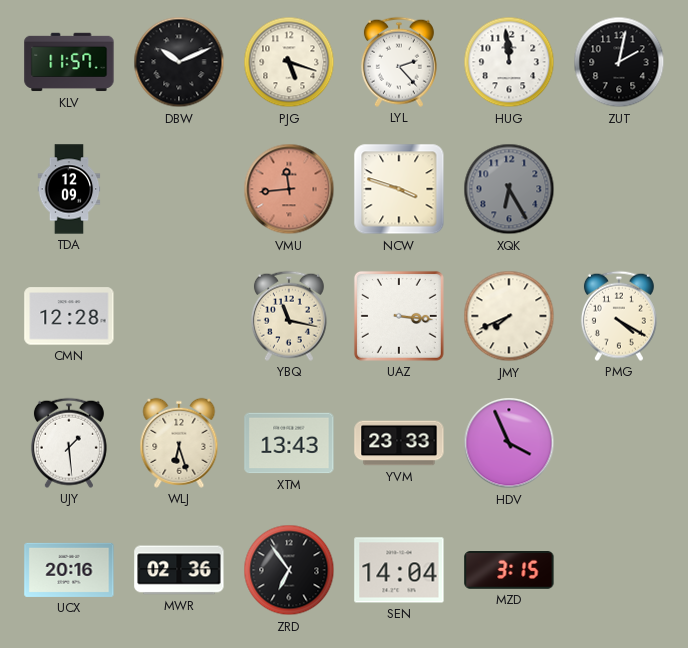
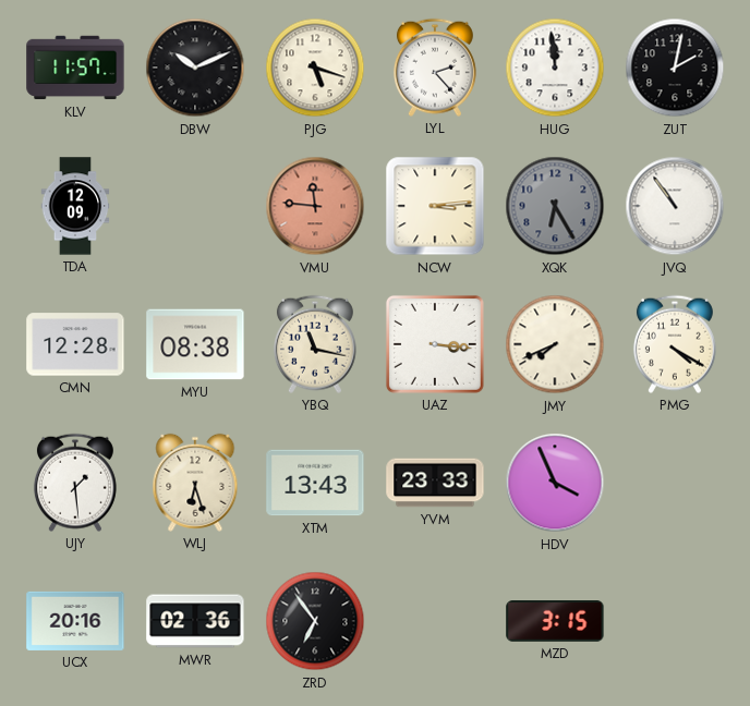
VMU: 11:44 -> 11:46 (315, 206)
NCW: 3:48 -> 3:14 (435, 206)
JVQ: none -> 10:54 (675, 206)
MYU: none -> 08:38 (195, 344)
SEN: 14:04 -> none (399, 570)
